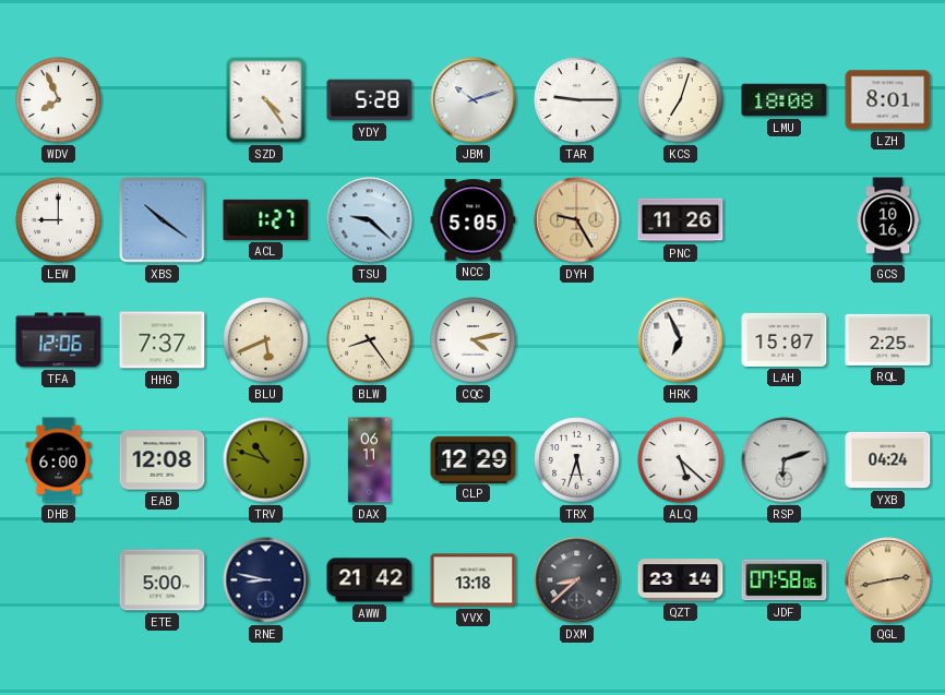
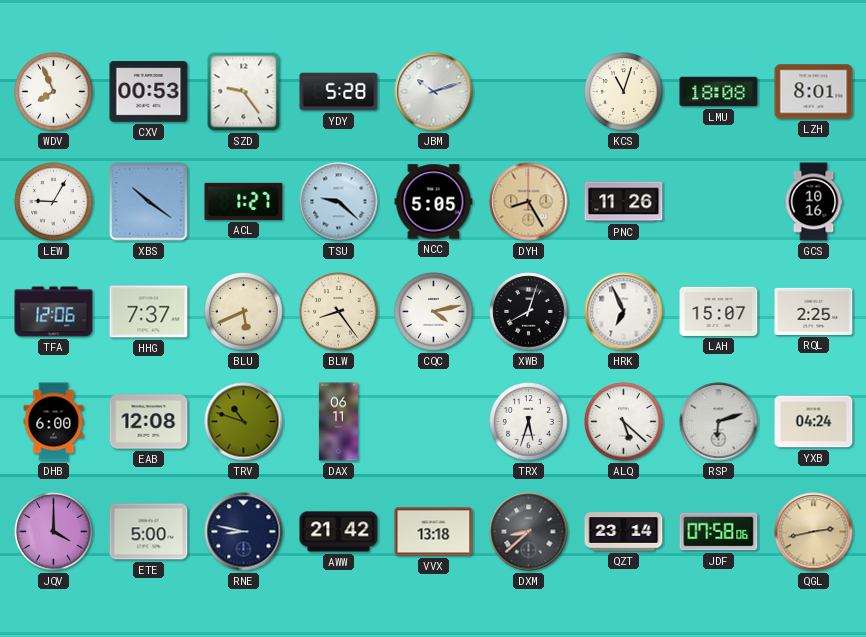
CXV: none -> 00:53 (149, 92)
SZD: 4:24 -> 9:24 (244, 92)
TAR: 9:15 -> none (577, 100)
KCS: 7:03 -> 11:03 (624, 92)
LEW: 9:00 -> 9:05 (54, 202)
DYH: 9:25 -> 8:25 (529, 202)
XWB: none -> 8:03 (529, 312)
CLP: 12:29 -> none (474, 459)
JQV: none -> 4:00 (54, 532)
